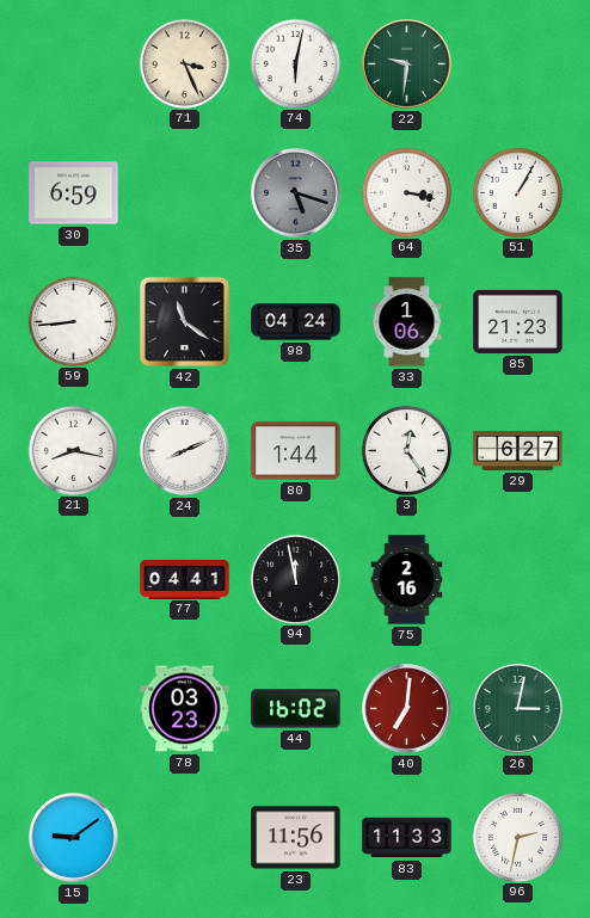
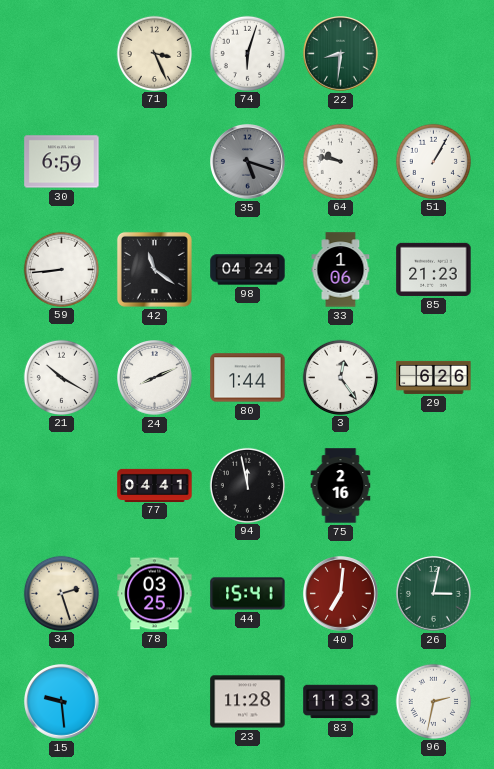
74: 6:02 -> 6:03 (247, 53)
22: 9:31 -> 8:31 (341, 54)
64: 3:17 -> 9:47 (340, 161)
21: 8:17 -> 10:20 (61, 377)
29: 6:27 -> 6:26 (434, 377)
34: none -> 2:27 (61, 593)
78: 03:23 -> 03:25 (155, 594)
44: 16:02 -> 15:41 (248, 594)
15: 9:09 -> 9:29 (62, 702)
23: 11:56 -> 11:28 (248, 702)
